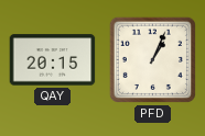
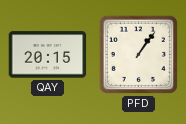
PFD: 1:04 -> 1:06 (138, 54)
